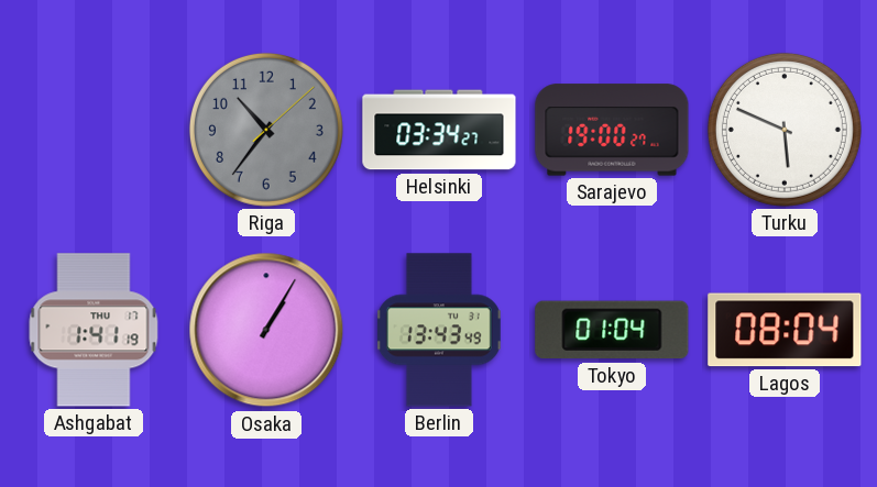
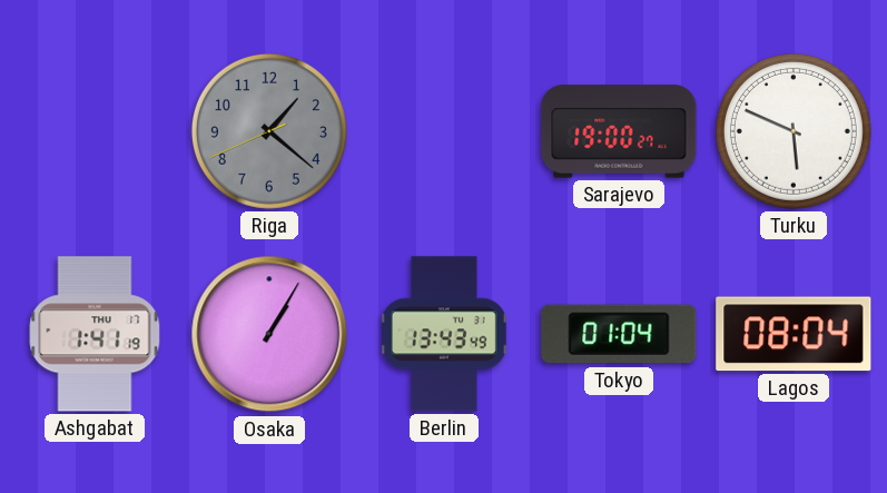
Riga: 10:36 -> 1:21 (269, 131)
Helsinki: 03:34 -> none (439, 130)
